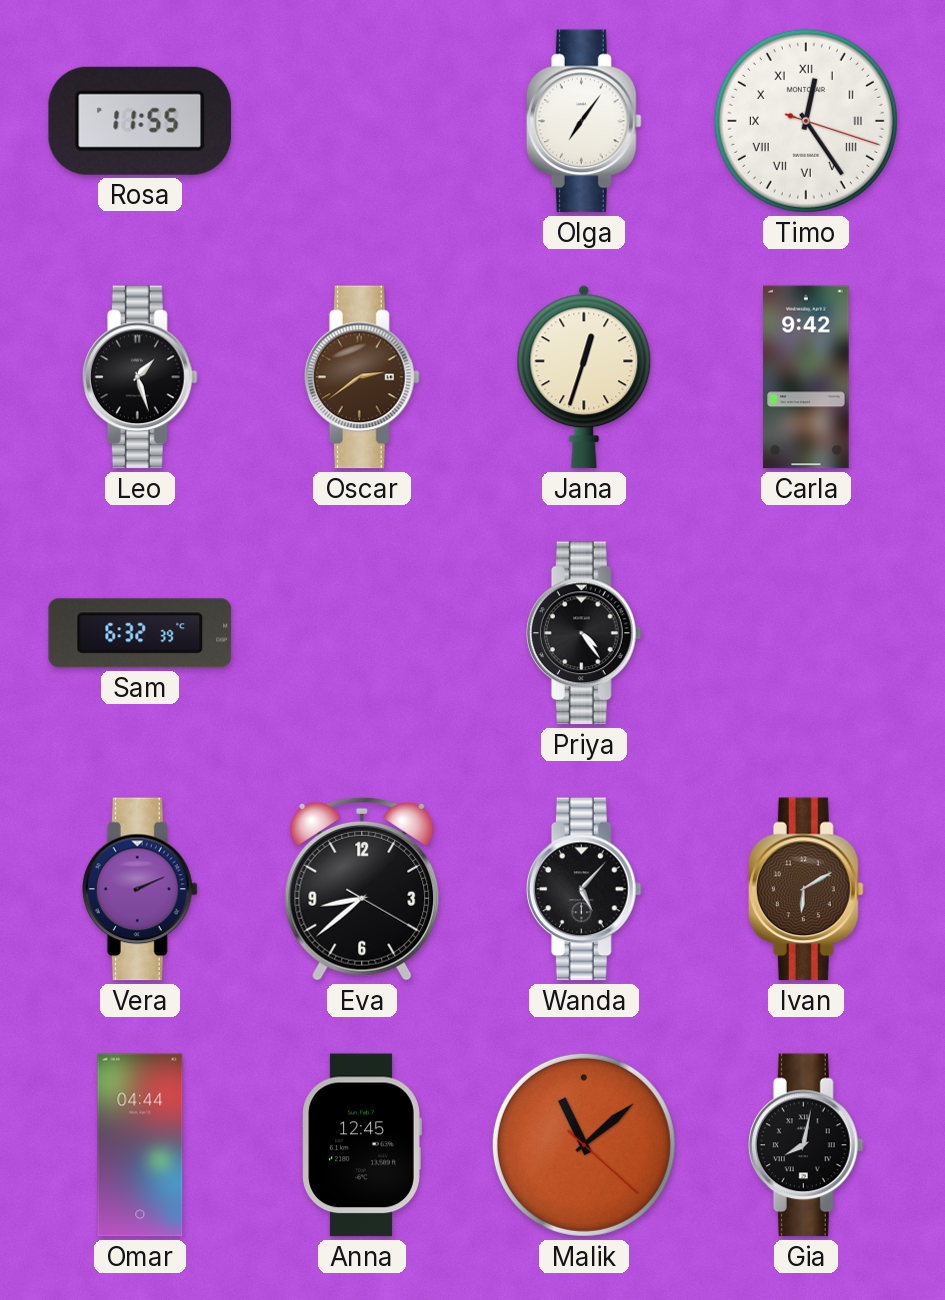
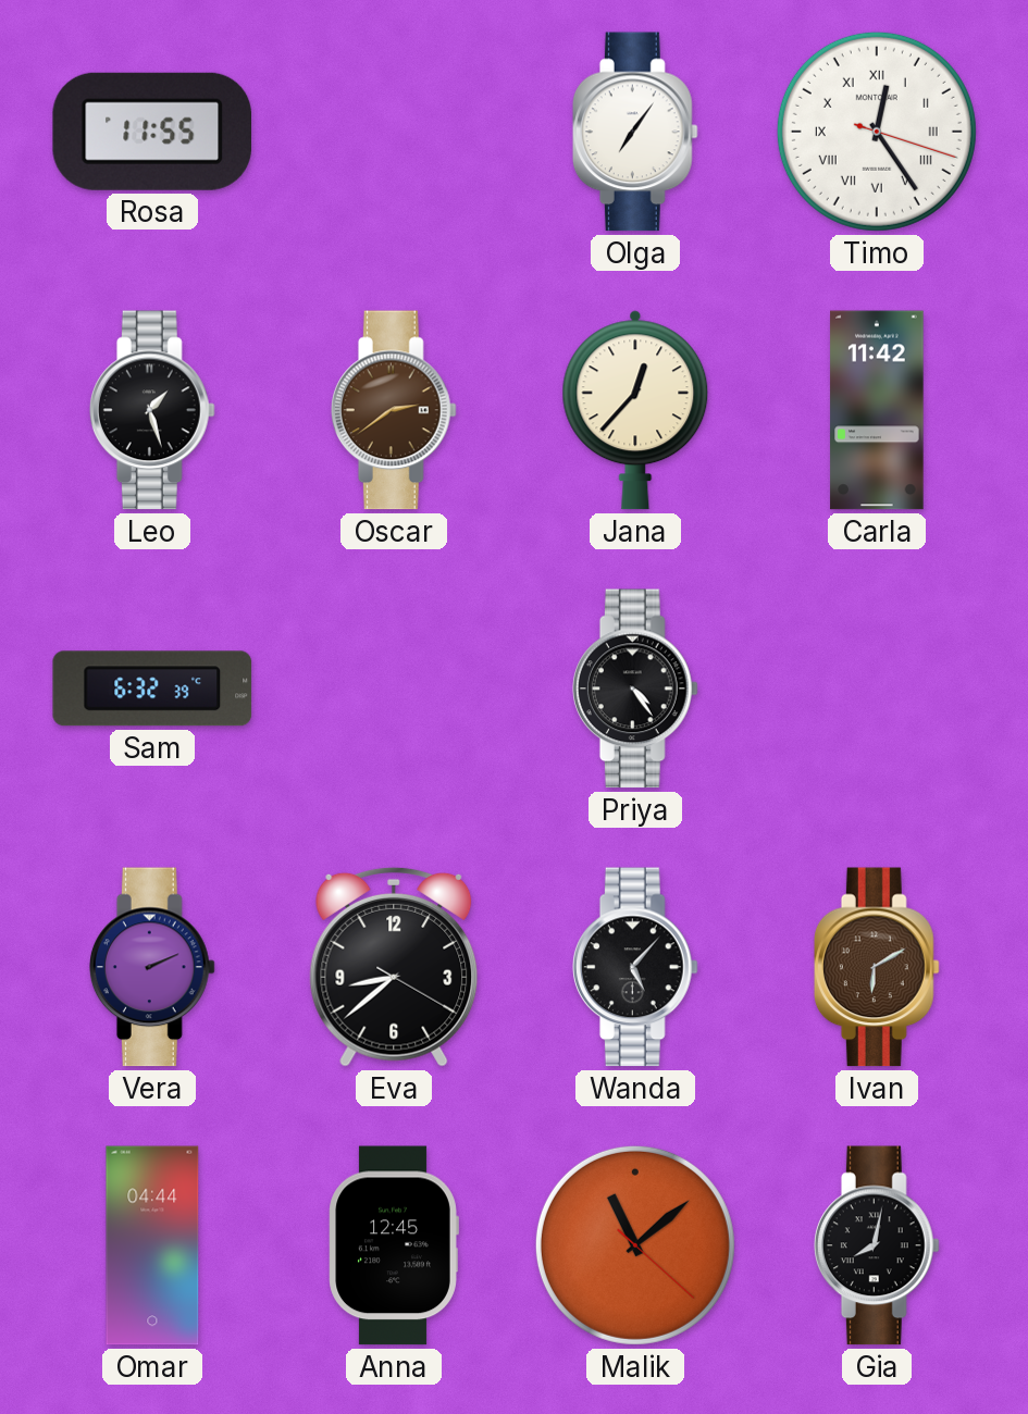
Jana: 12:33 -> 12:37 (635, 410)
Carla: 9:42 -> 11:42 (877, 410)
